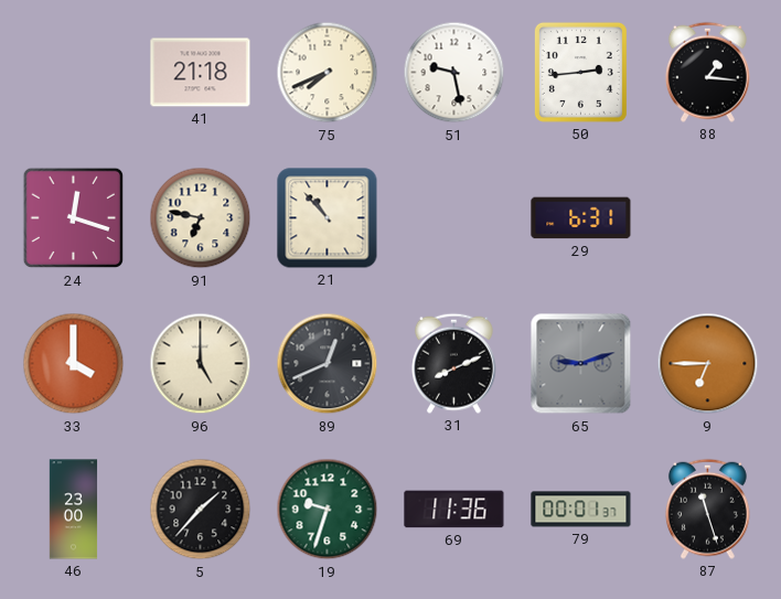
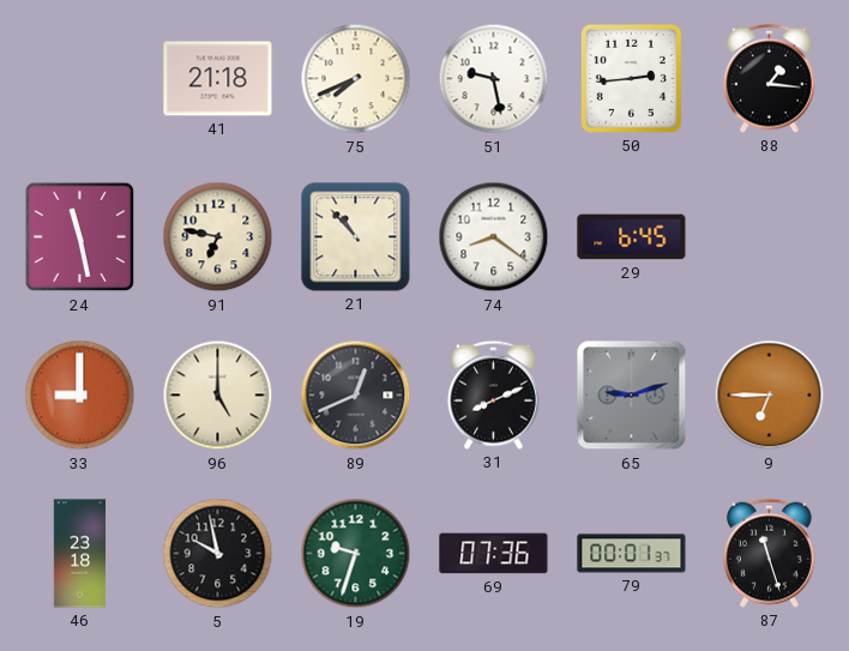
24: 12:18 -> 11:28 (80, 237)
74: none -> 8:21 (494, 237)
29: 6:31 -> 6:45 (632, 237)
33: 4:00 -> 9:00 (80, 396)
46: 23:00 -> 23:18 (80, 554)
5: 1:37 -> 9:58 (218, 554)
69: 11:36 -> 07:36 (494, 554)
